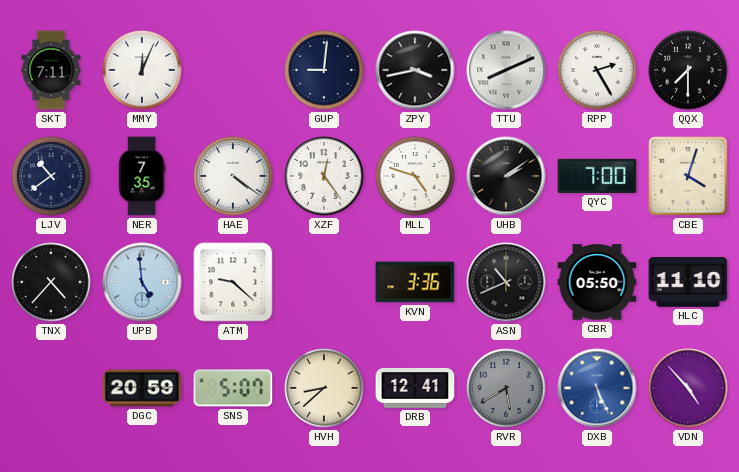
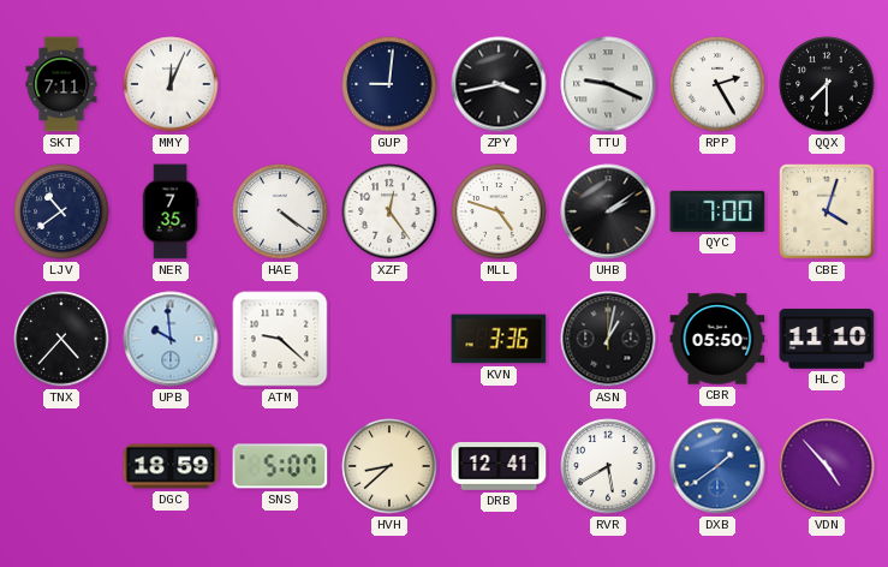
TTU: 8:11 -> 9:19 (608, 84)
UPB: 4:59 -> 9:59 (171, 339)
ASN: 10:41 -> 1:02 (608, 339)
DGC: 20:59 -> 18:59 (171, 466)
RVR dial: grey -> white (608, 466)
DXB: 5:26 -> 1:39 (717, 466)
